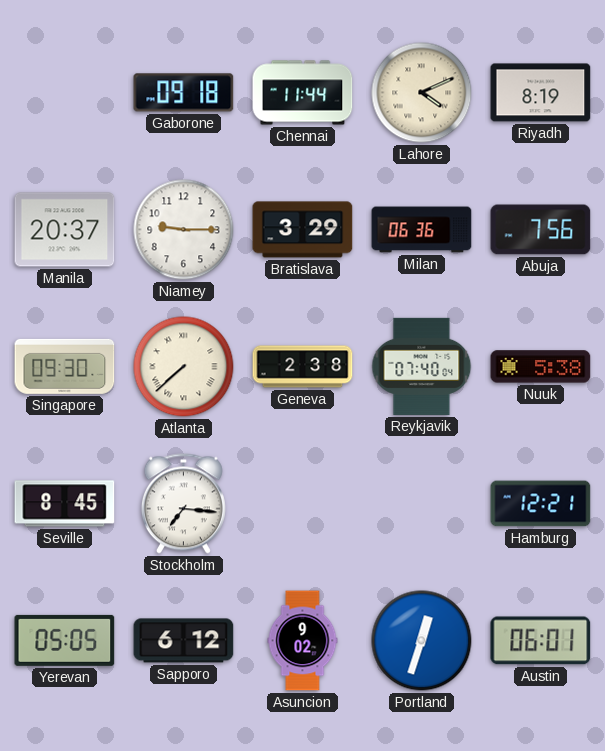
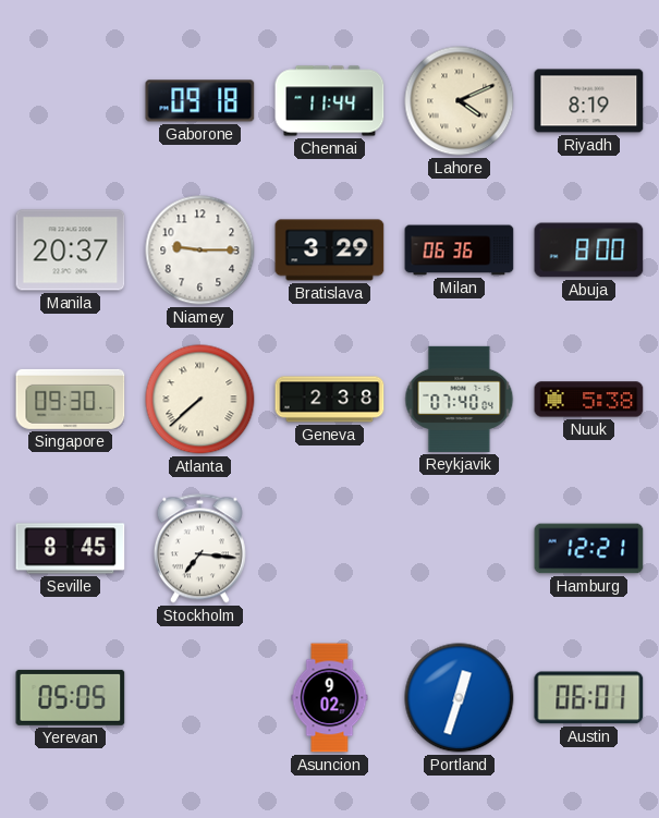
Abuja: 7:56 -> 8:00 (589, 251)
Sapporo: 6:12 -> none (184, 641)
